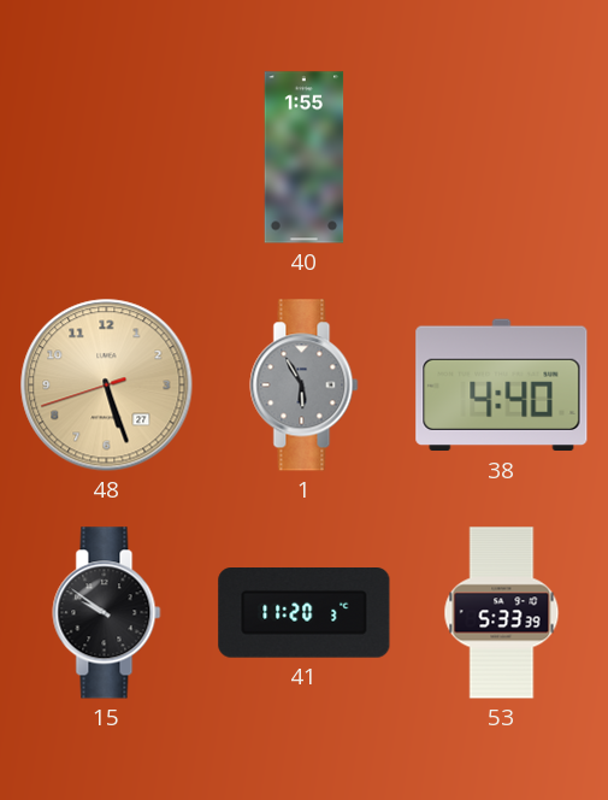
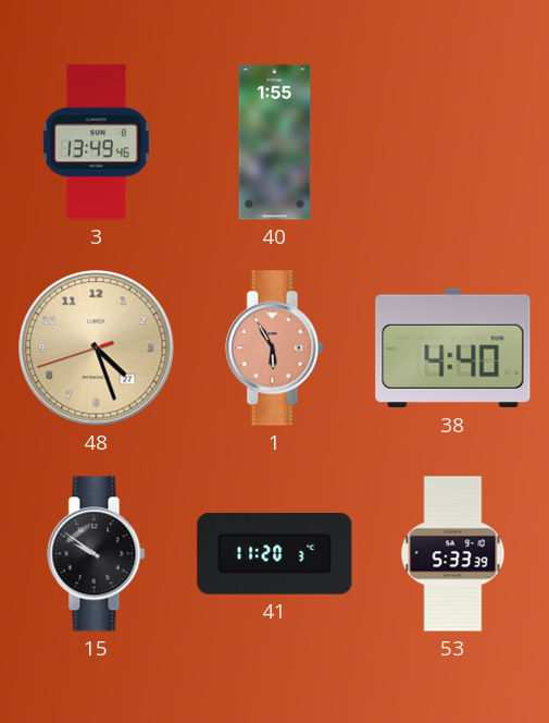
3: none -> 13:49 (96, 143)
48: 5:26 -> 4:26 (97, 348)
1 dial: grey -> salmon (275, 348)
